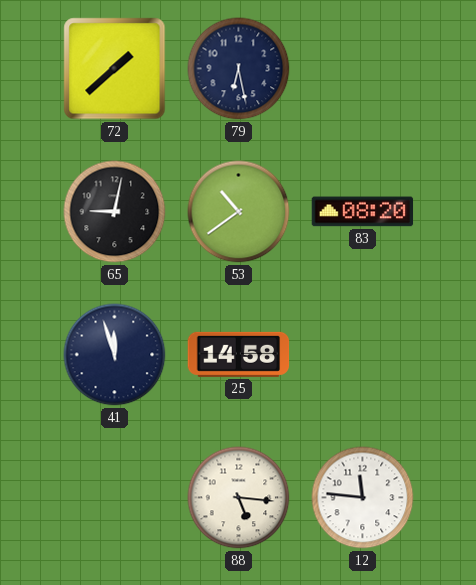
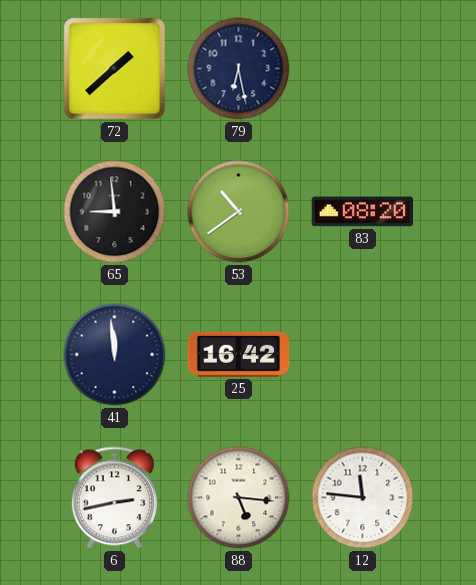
65: 9:02 -> 8:59 (115, 212)
41: 11:57 -> 11:59 (115, 355)
25: 14:58 -> 16:42 (239, 354)
6: none -> 2:43 (114, 498)
